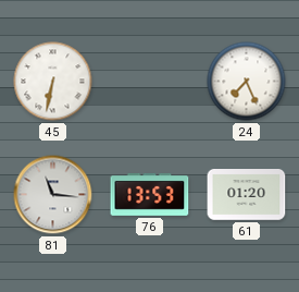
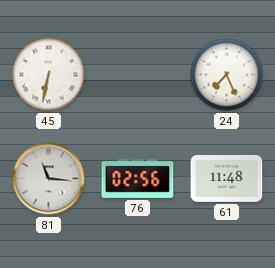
76: 13:53 -> 02:56 (138, 178)
61: 01:20 -> 11:48 (227, 179)
